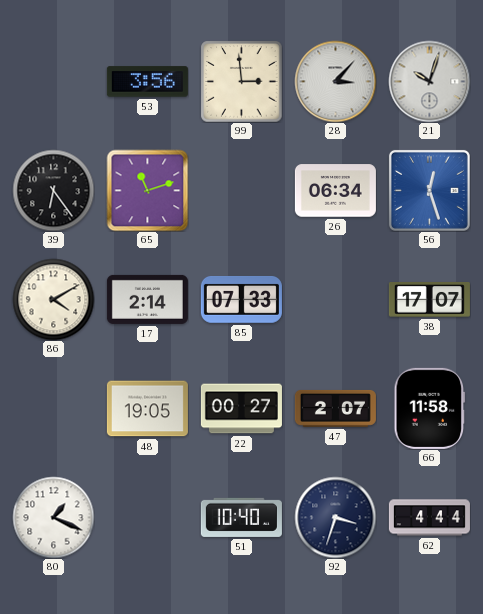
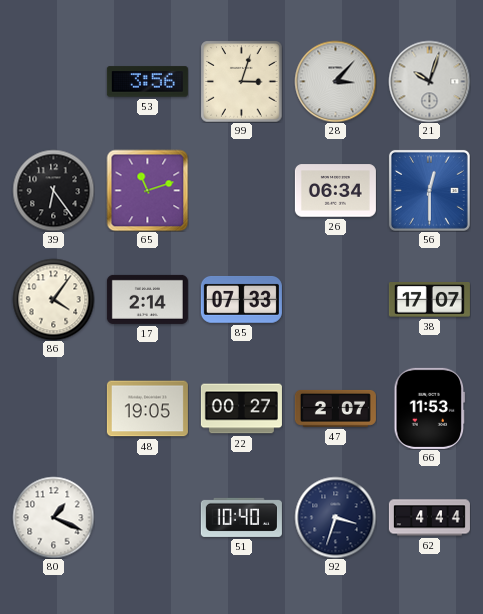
99: 2:59 -> 3:03 (241, 81)
56: 12:27 -> 12:30 (429, 190)
86: 4:10 -> 4:06 (53, 299)
66: 11:58 -> 11:53 (430, 408)
